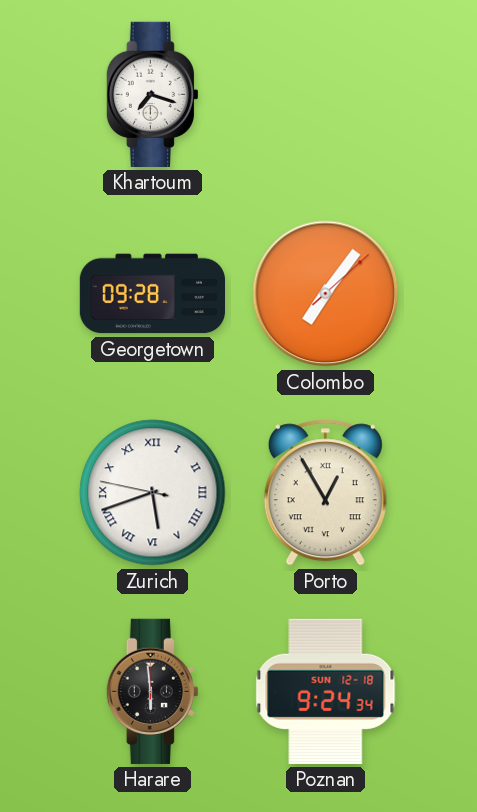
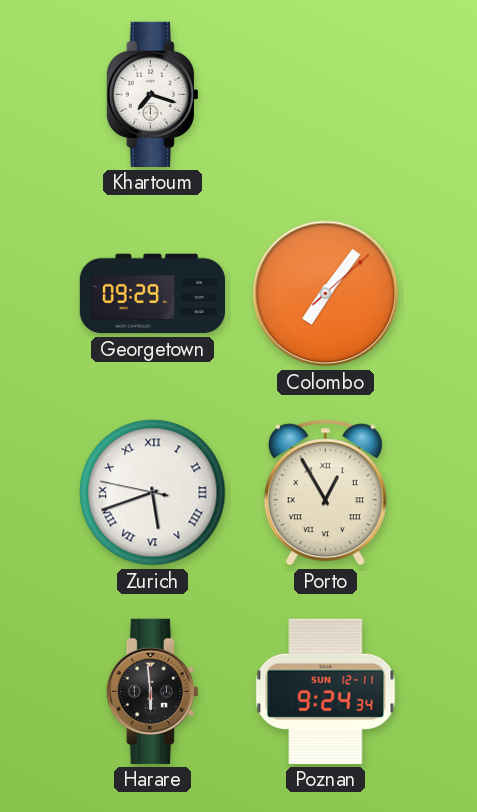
Georgetown: 09:28 -> 09:29 (152, 294)
Poznan date: SUN 12-18 -> SUN 12-11 (326, 691)
